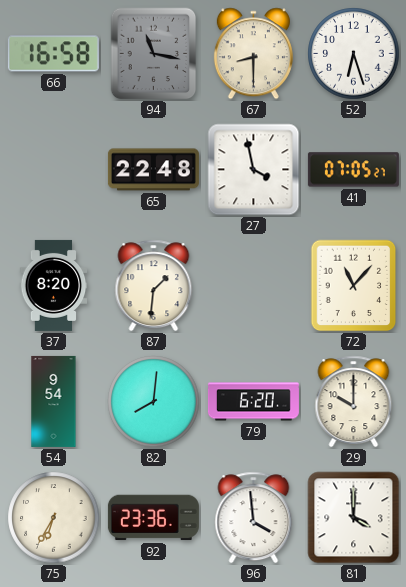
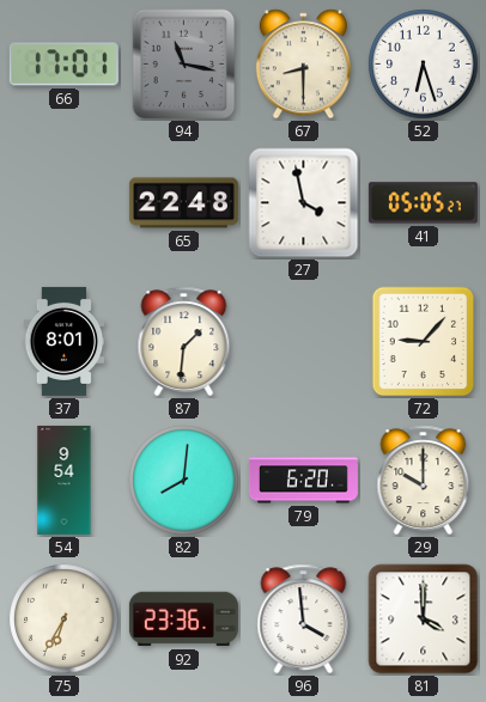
66: 16:58 -> 17:01 (63, 65)
41: 07:05 -> 05:05 (423, 203)
37: 8:20 -> 8:01 (65, 341)
72: 11:07 -> 9:07 (424, 342)
